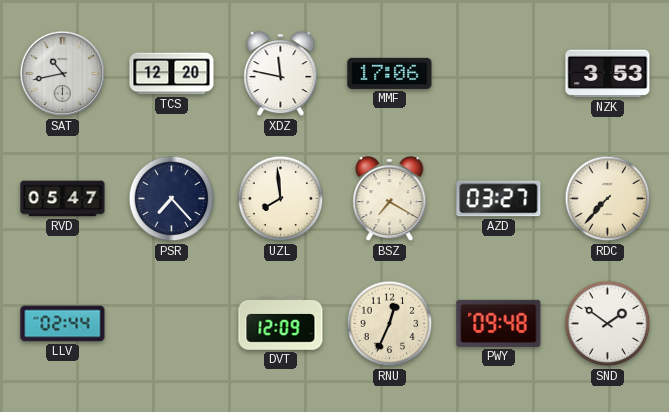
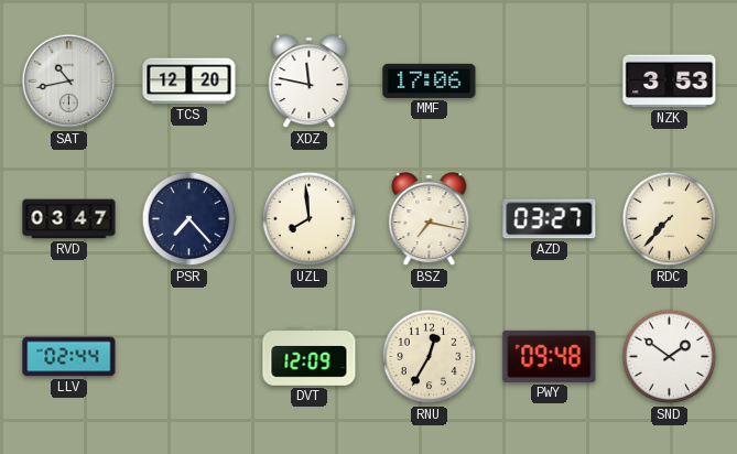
RVD: 05:47 -> 03:47 (69, 219)
BSZ: 7:20 -> 7:17 (430, 220)
RNU: 12:34 -> 12:35 (430, 357)
